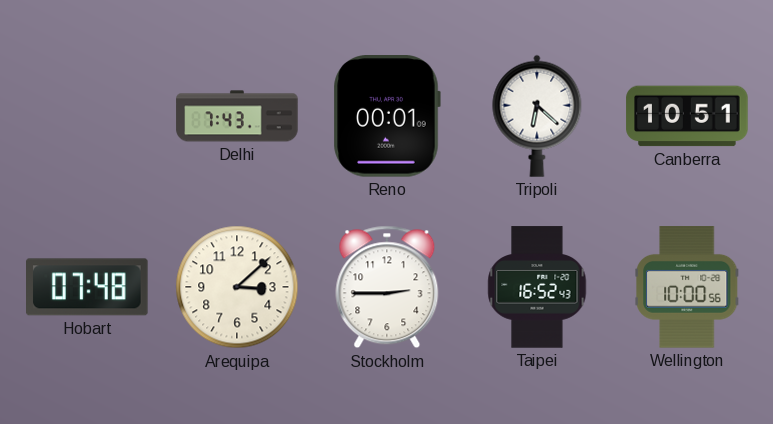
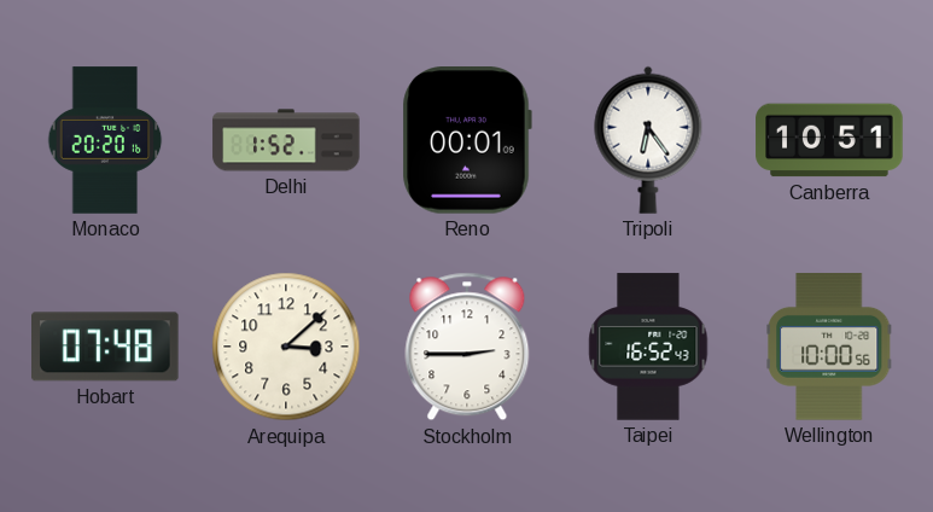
Monaco: none -> 20:20 (105, 140)
Delhi: 7:43 -> 1:52 (286, 140)
Tripoli: 6:22 -> 6:24 (648, 140)
